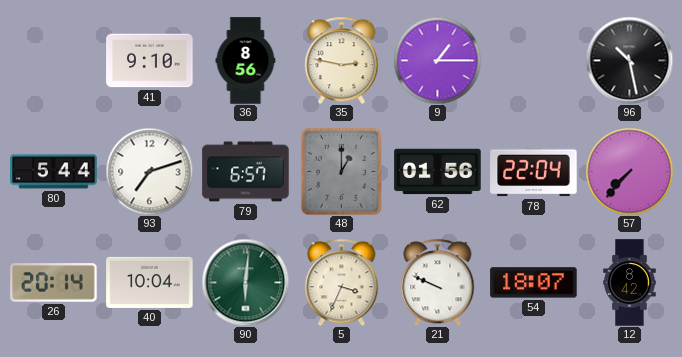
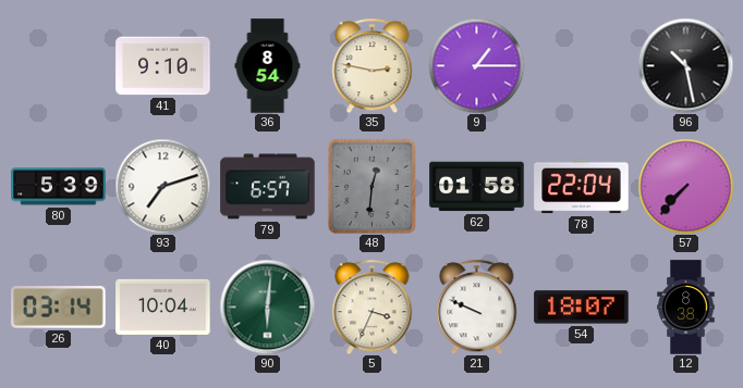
36: 8:56 -> 8:54 (268, 66)
80: 5:44 -> 5:39 (59, 187)
48: 1:00 -> 12:31 (371, 186)
62: 01:56 -> 01:58 (477, 187)
26: 20:14 -> 03:14 (59, 308)
12: 8:42 -> 8:38 (686, 308)
